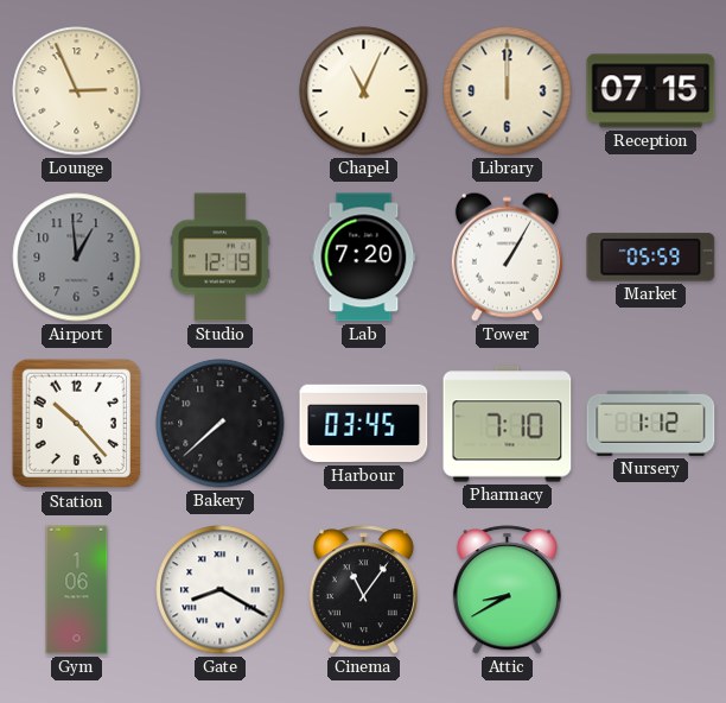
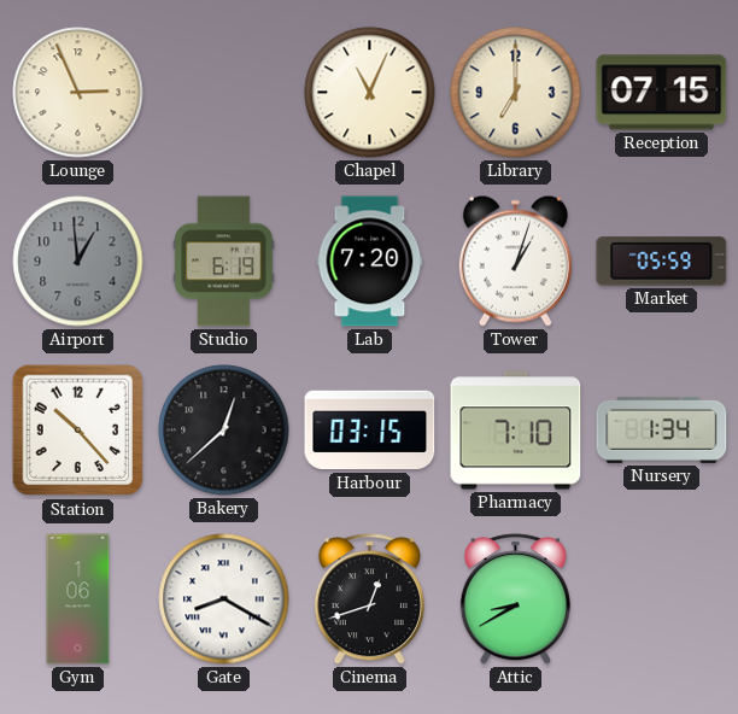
Library: 12:00 -> 7:00 (516, 93)
Studio: 12:19 -> 6:19 (224, 262)
Tower: 1:05 -> 1:03 (515, 261)
Bakery: 7:38 -> 12:38 (224, 431)
Harbour: 03:45 -> 03:15 (370, 431)
Nursery: 1:12 -> 1:34 (662, 429)
Cinema: 11:06 -> 12:42 (369, 599)
